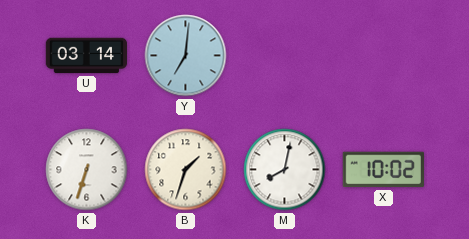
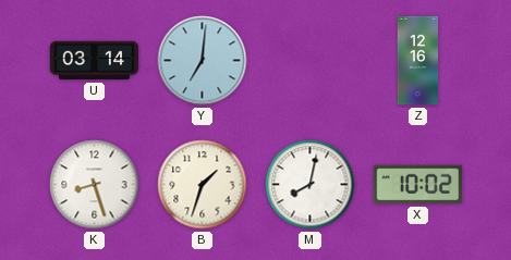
Z: none -> 12:16 (418, 61)
K: 6:33 -> 8:27 (95, 185)
